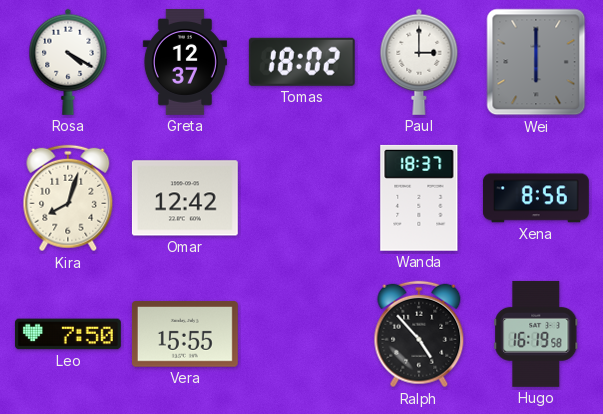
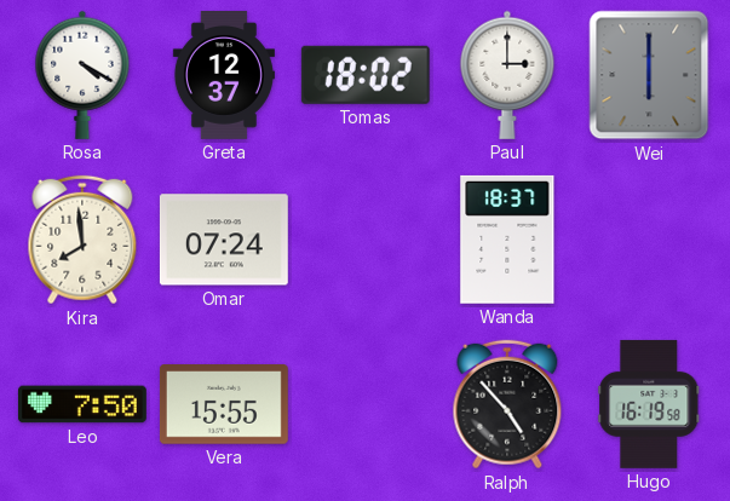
Kira: 8:03 -> 7:59 (82, 240)
Omar: 12:42 -> 07:24 (224, 240)
Xena: 8:56 -> none (536, 198)
